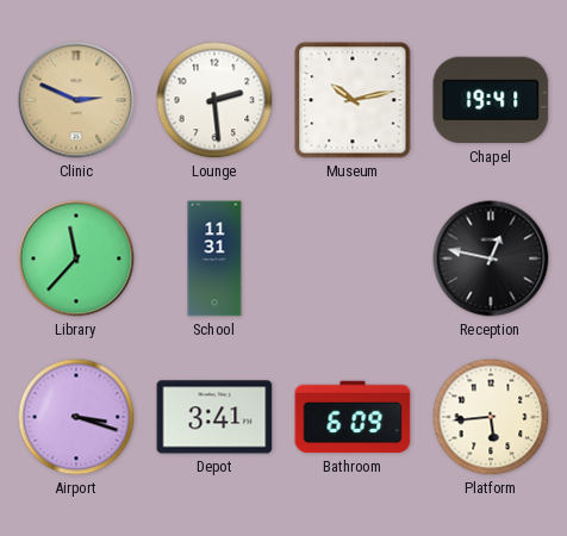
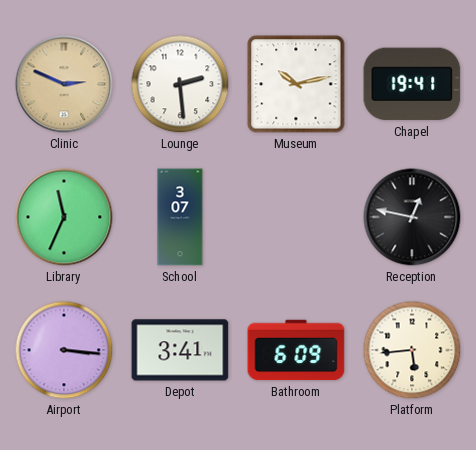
Library: 11:37 -> 11:34 (64, 217)
School: 11:31 -> 3:07 (180, 217)
Airport: 3:18 -> 3:16 (64, 350)
